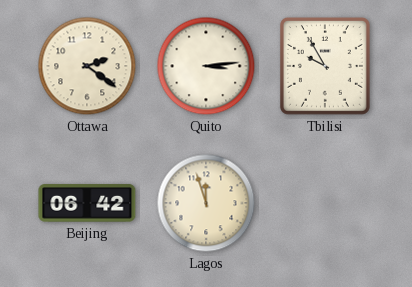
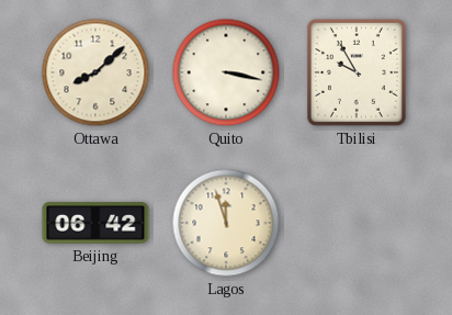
Ottawa: 2:21 -> 8:08 (95, 72)
Quito: 3:14 -> 3:17 (226, 72)
